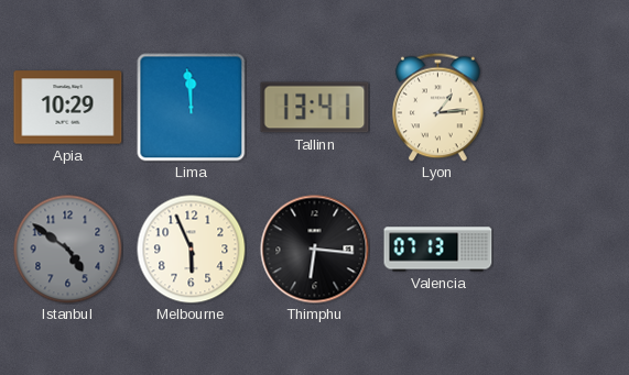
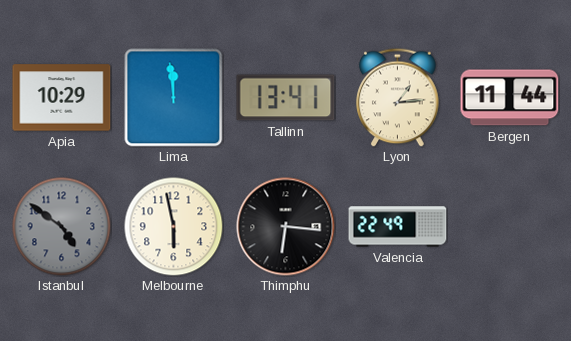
Bergen: none -> 11:44 (510, 98)
Melbourne: 5:56 -> 5:58 (174, 227)
Valencia: 07:13 -> 22:49 (398, 227)
